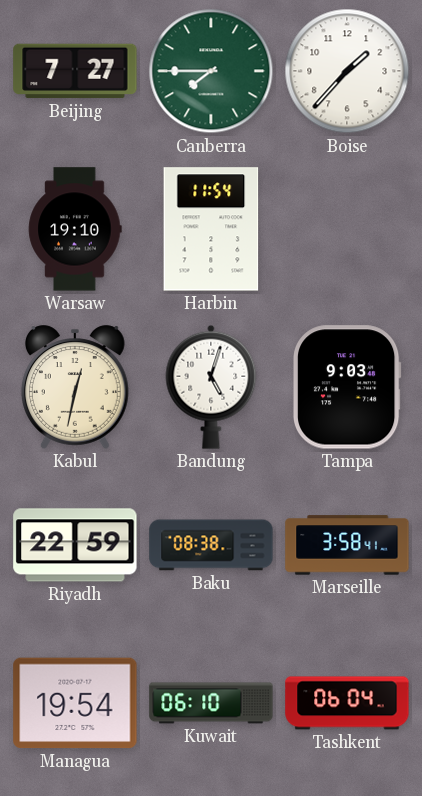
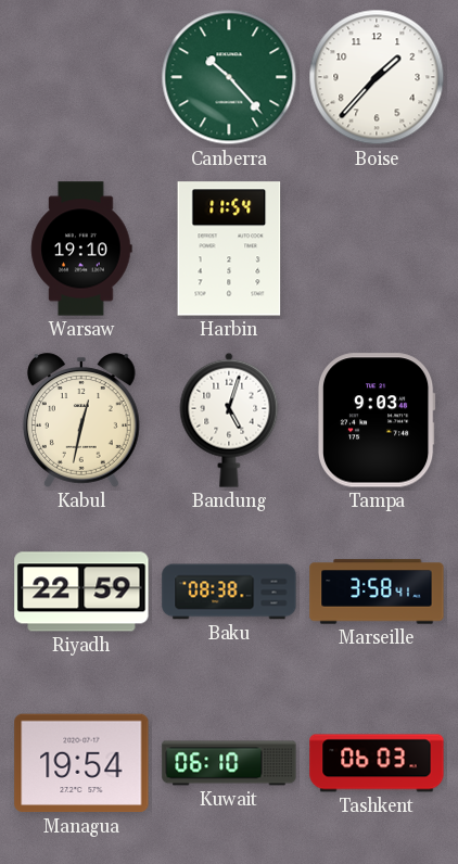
Beijing: 7:27 -> none (75, 71)
Canberra: 7:45 -> 10:23 (229, 77)
Tashkent: 06:04 -> 06:03 (377, 763)
